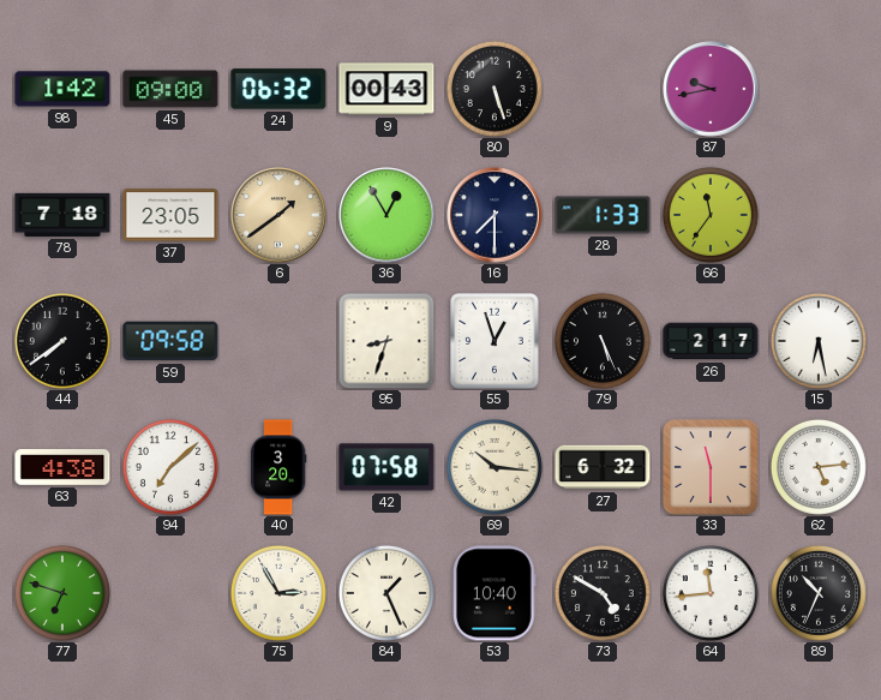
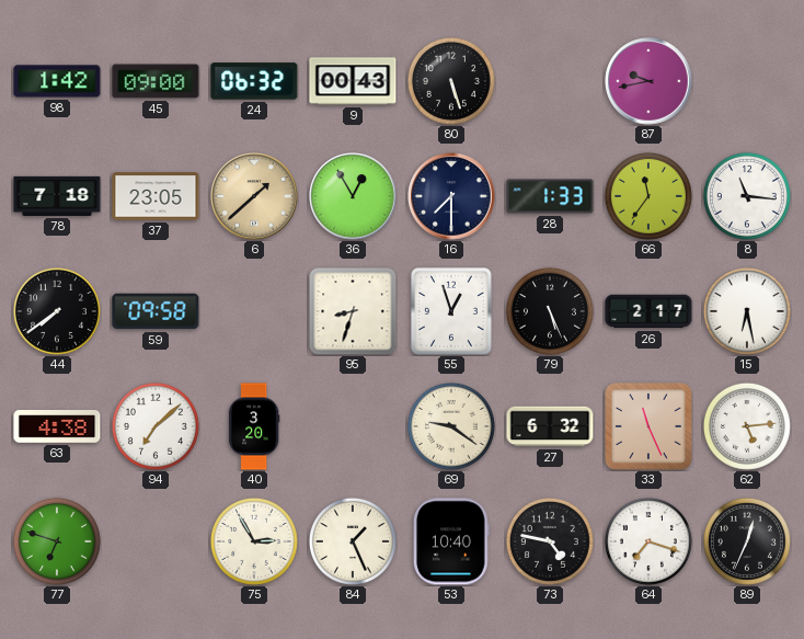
6: 1:39 -> 1:38 (254, 196)
8: none -> 11:16 (747, 196)
42: 07:58 -> none (386, 467)
69: 10:16 -> 9:21 (451, 426)
33: 11:30 -> 11:26 (650, 427)
73: 4:50 -> 4:47 (550, 541)
64: 11:44 -> 7:18 (648, 541)
89: 10:34 -> 12:34 (747, 541)
